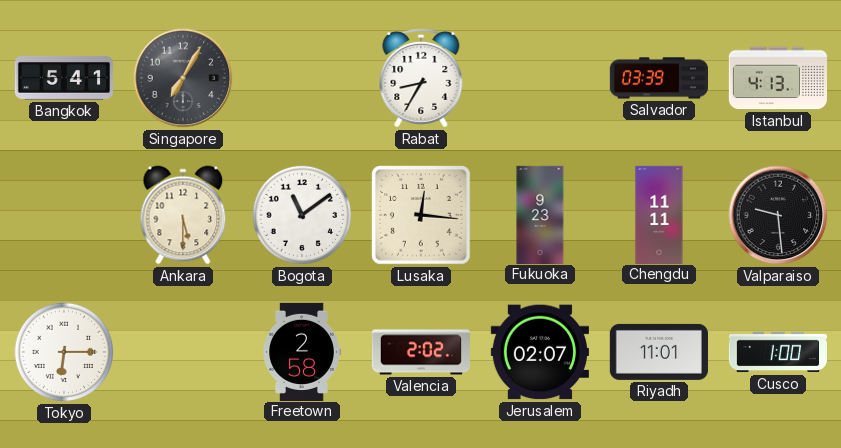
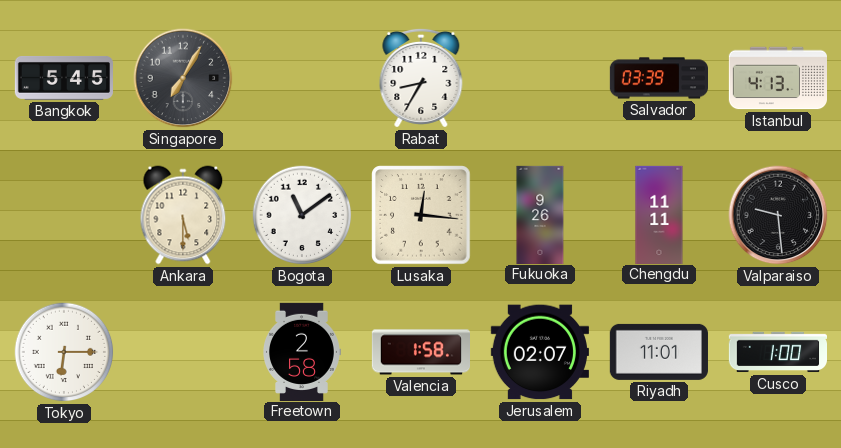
Bangkok: 5:41 -> 5:45 (63, 78)
Fukuoka: 9:23 -> 9:26 (540, 214)
Valencia: 2:02 -> 1:58 (420, 352)
